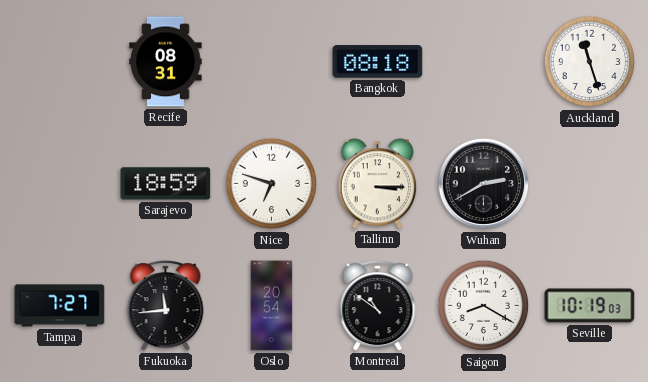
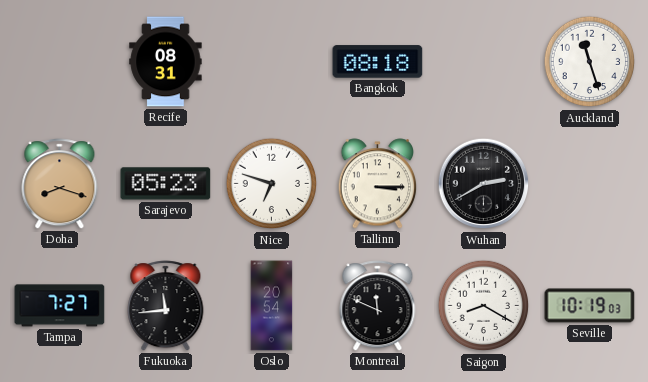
Doha: none -> 8:18 (60, 184)
Sarajevo: 18:59 -> 05:23 (166, 184)
Montreal: 10:51 -> 11:49 (378, 306)
